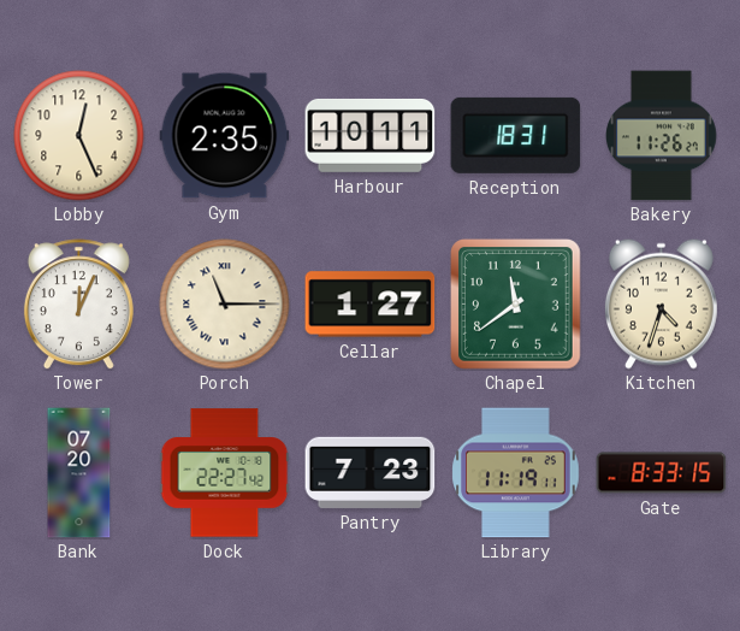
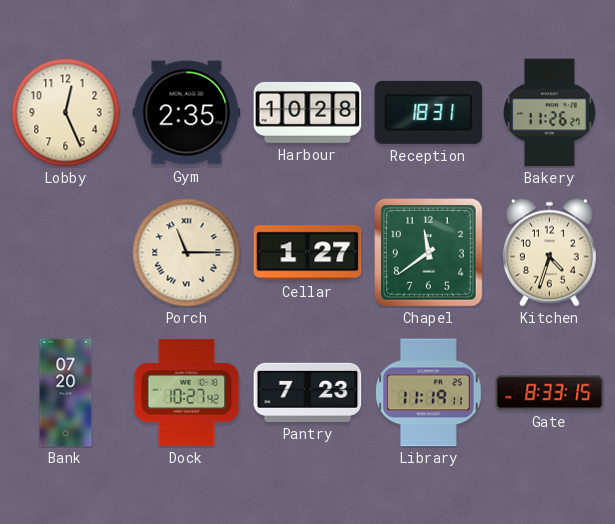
Harbour: 10:11 -> 10:28 (308, 112)
Tower: 12:04 -> none (78, 305)
Dock: 22:27 -> 10:27 (187, 393)
